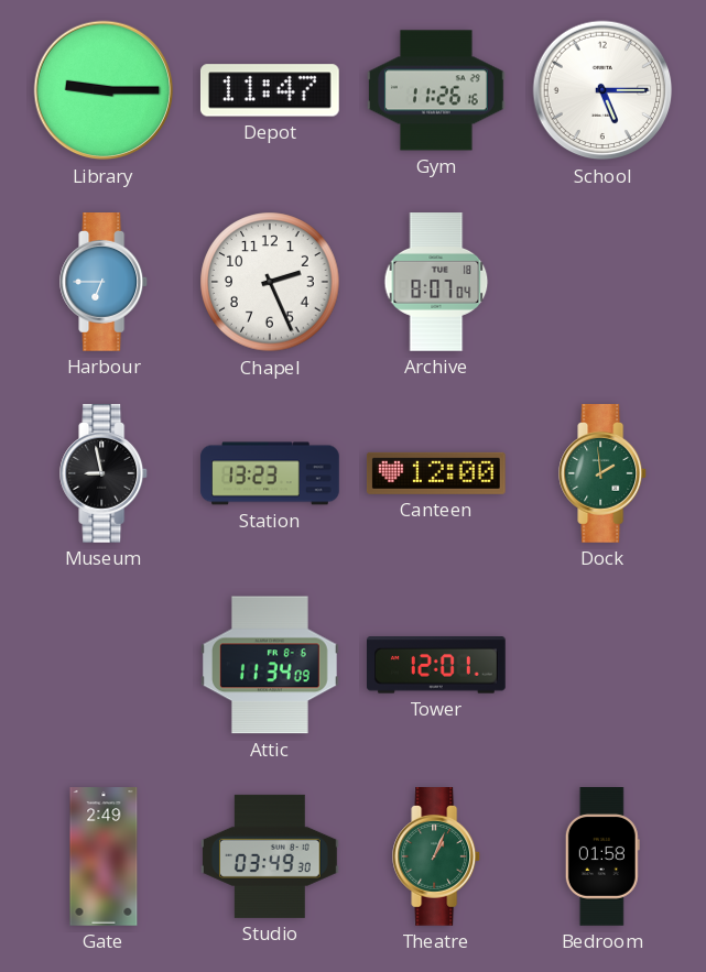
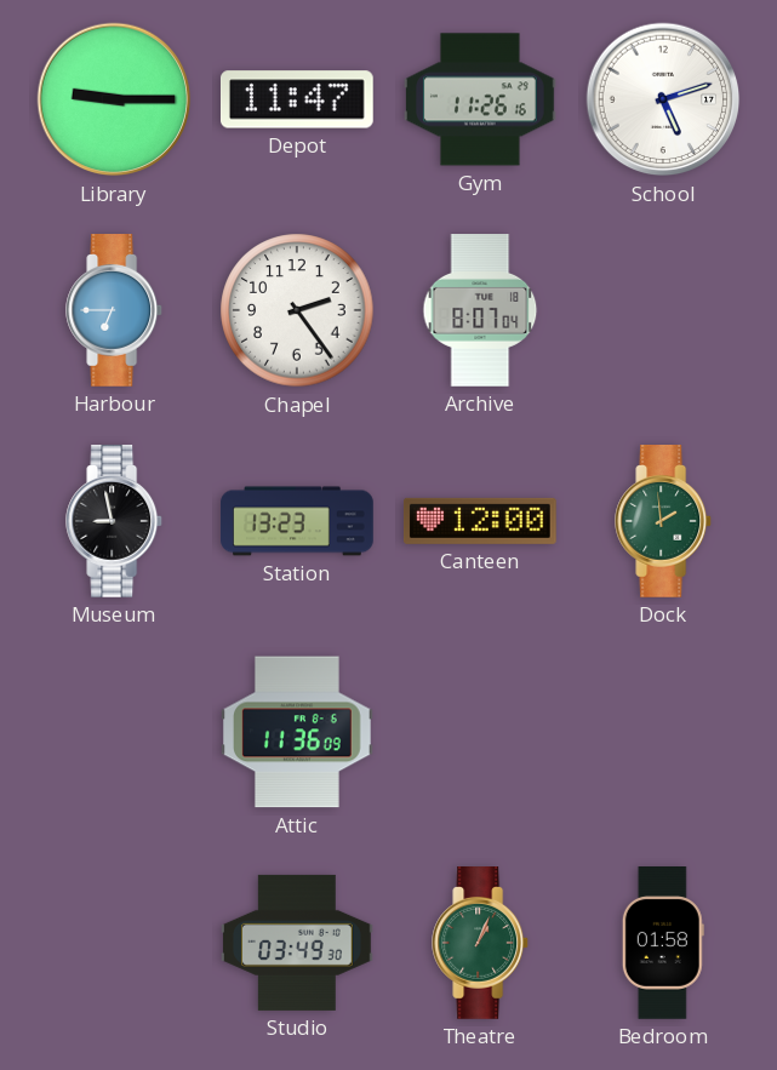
School: 5:15 -> 5:12 (663, 99)
Chapel: 2:26 -> 2:24 (297, 310)
Attic: 11:34 -> 11:36 (298, 732)
Tower: 12:01 -> none (437, 665)
Gate: 2:49 -> none (104, 856)
